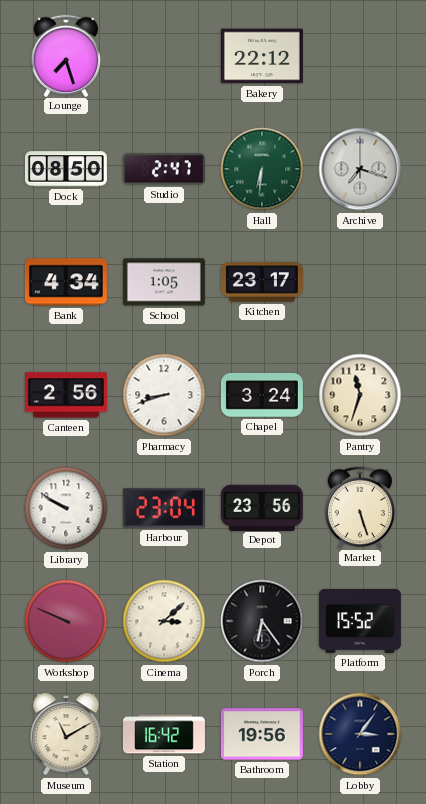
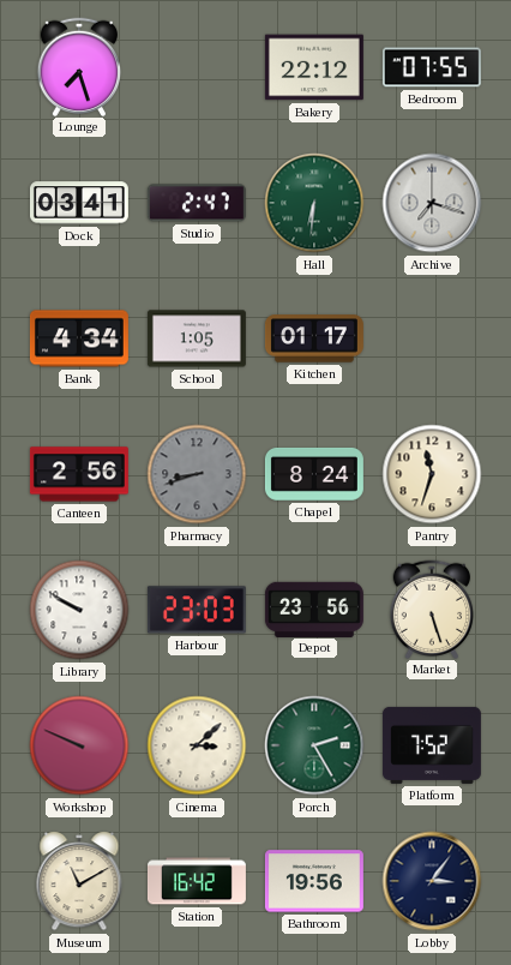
Bedroom: none -> 07:55 (432, 67)
Dock: 08:50 -> 03:41 (79, 203)
Kitchen: 23:17 -> 01:17 (314, 338)
Pharmacy dial: white -> grey (197, 474)
Chapel: 3:24 -> 8:24 (314, 474)
Harbour: 23:04 -> 23:03 (197, 610)
Porch: 6:24 -> 2:25 (314, 745)
Porch dial: black -> green (314, 745)
Platform: 15:52 -> 7:52 (432, 745)
